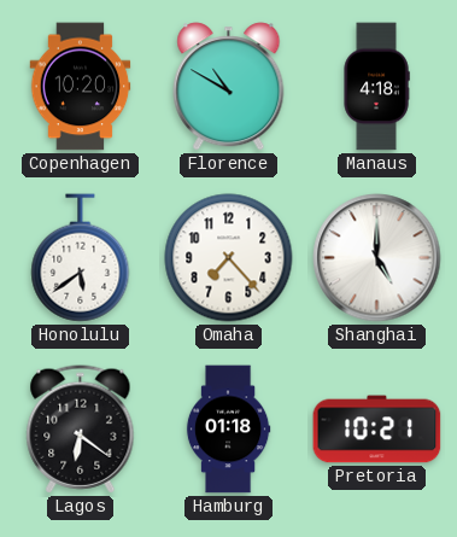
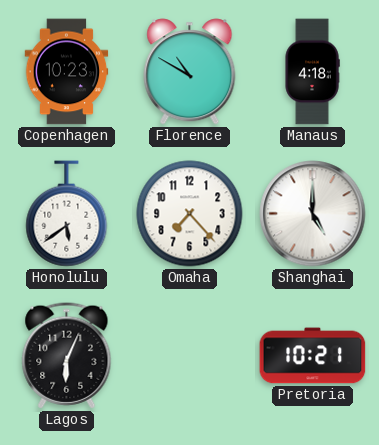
Copenhagen: 10:20 -> 10:23 (67, 72)
Lagos: 6:21 -> 6:04 (67, 356)
Hamburg: 01:18 -> none (228, 430)
